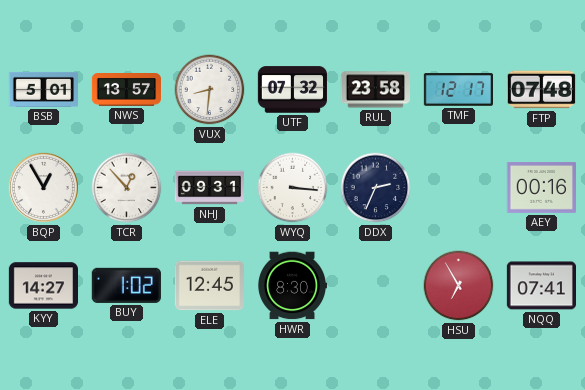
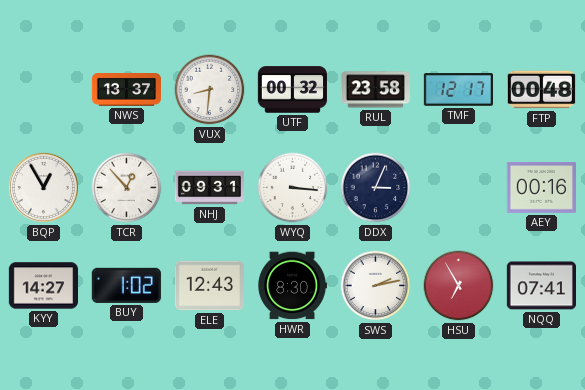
BSB: 5:01 -> none (43, 89)
NWS: 13:57 -> 13:37 (126, 90)
UTF: 07:32 -> 00:32 (292, 90)
FTP: 07:48 -> 00:48 (541, 90)
DDX: 2:34 -> 3:04 (376, 188)
ELE: 12:45 -> 12:43 (209, 286)
SWS: none -> 2:13 (376, 286)
